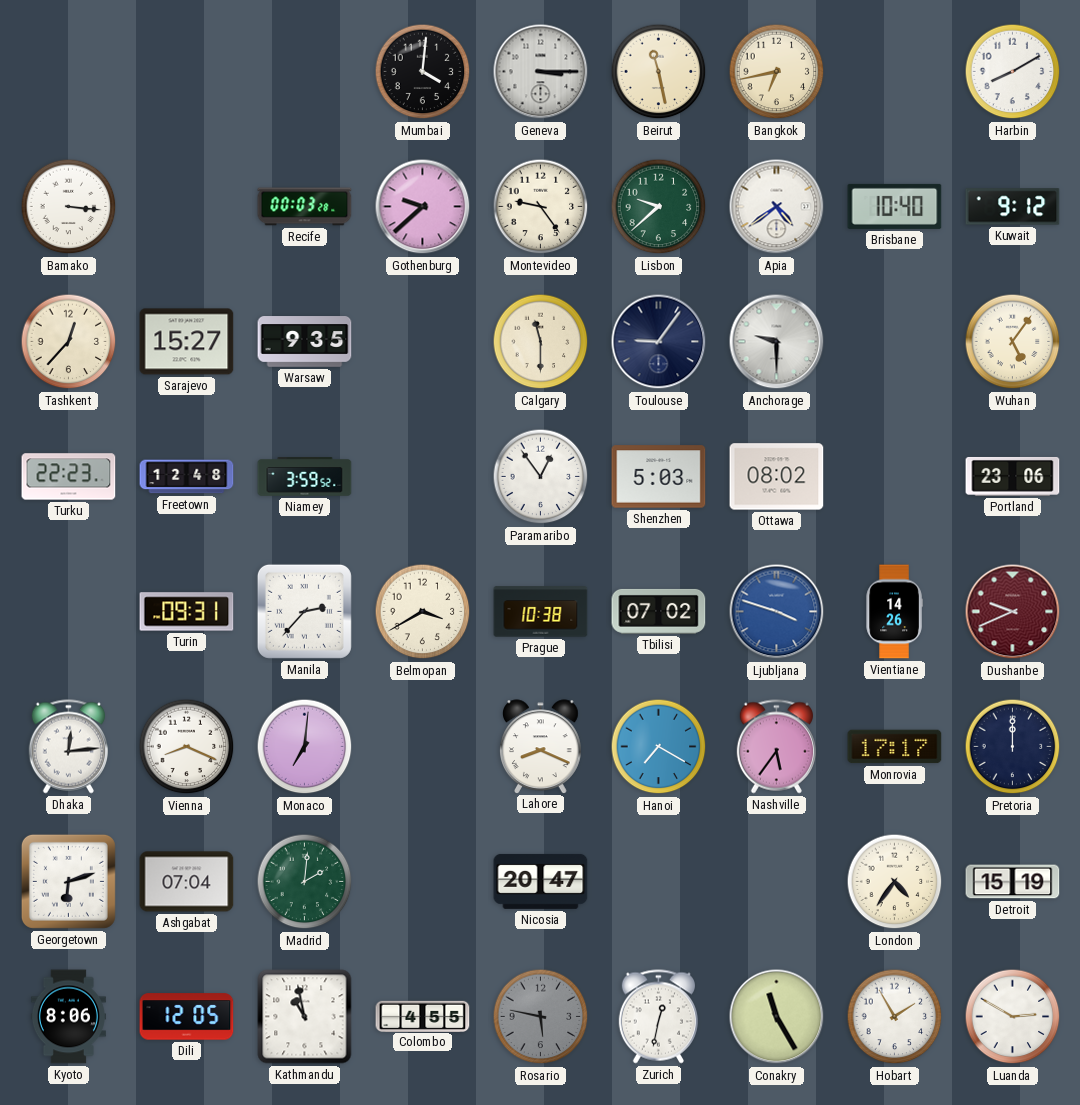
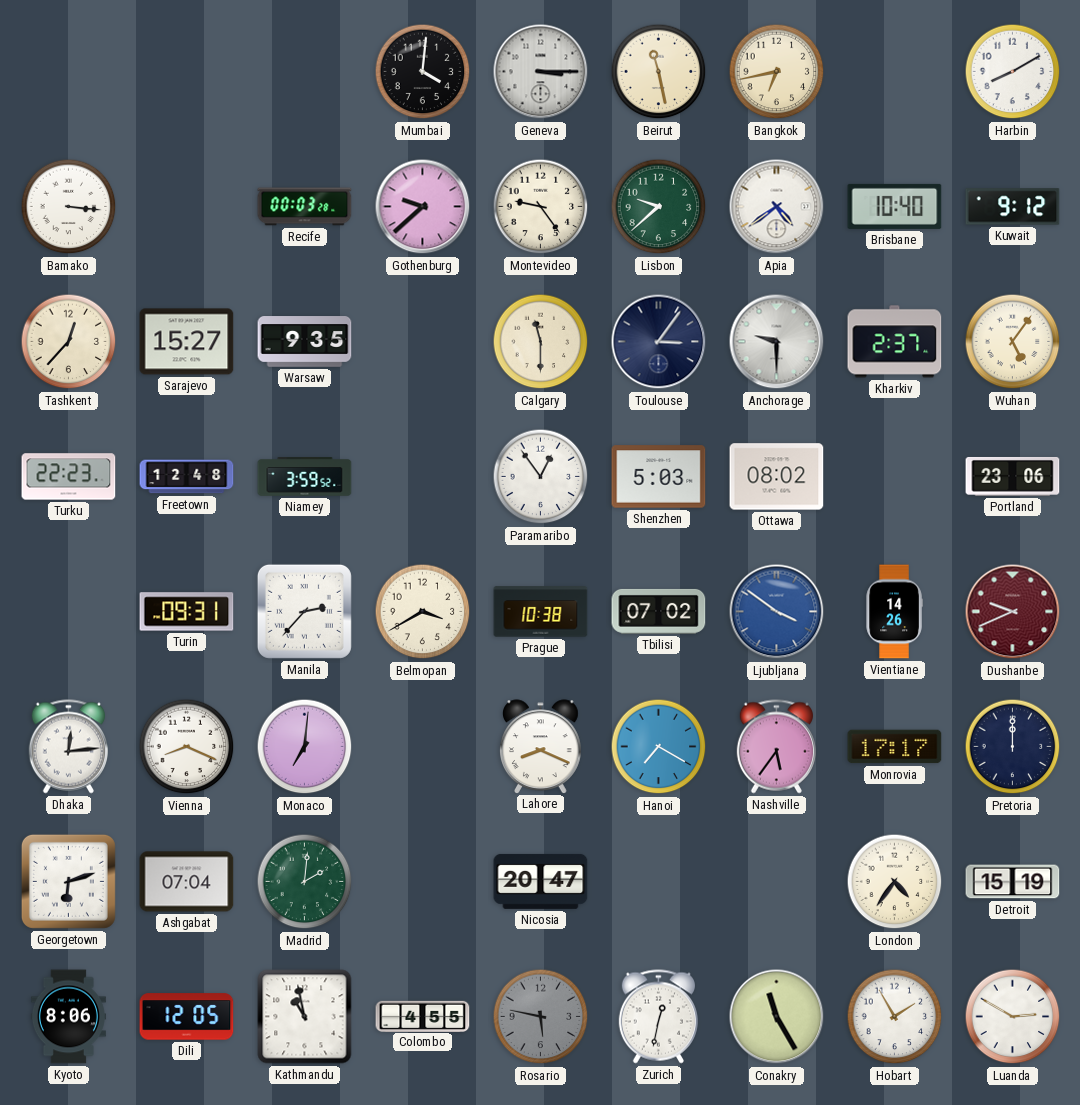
Toulouse: 9:06 -> 3:06 (659, 342)
Kharkiv: none -> 2:37 (895, 342)
Ljubljana: 3:48 -> 3:51 (777, 612)
